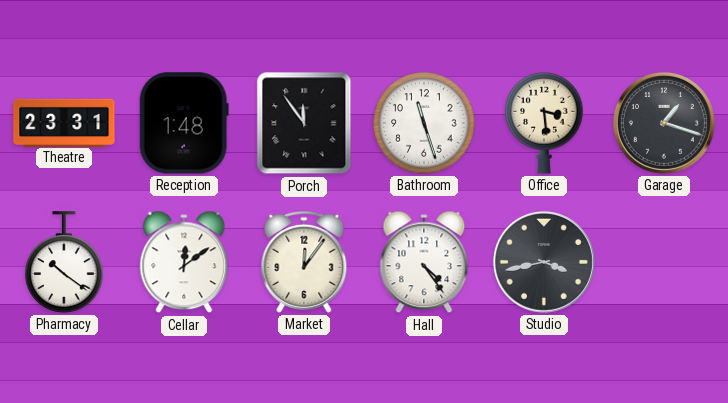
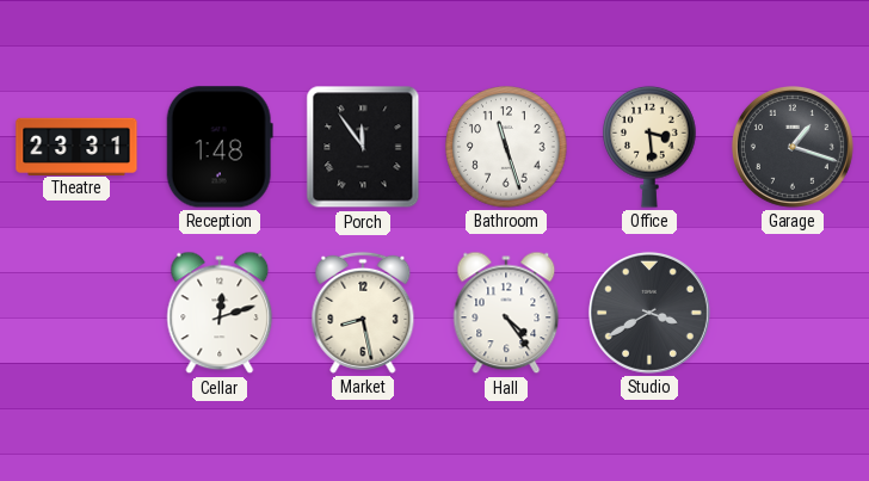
Pharmacy: 10:21 -> none (64, 262)
Cellar: 12:09 -> 12:12 (220, 313)
Market: 12:06 -> 8:28 (363, 313)
Studio: 3:43 -> 3:40 (649, 313)
